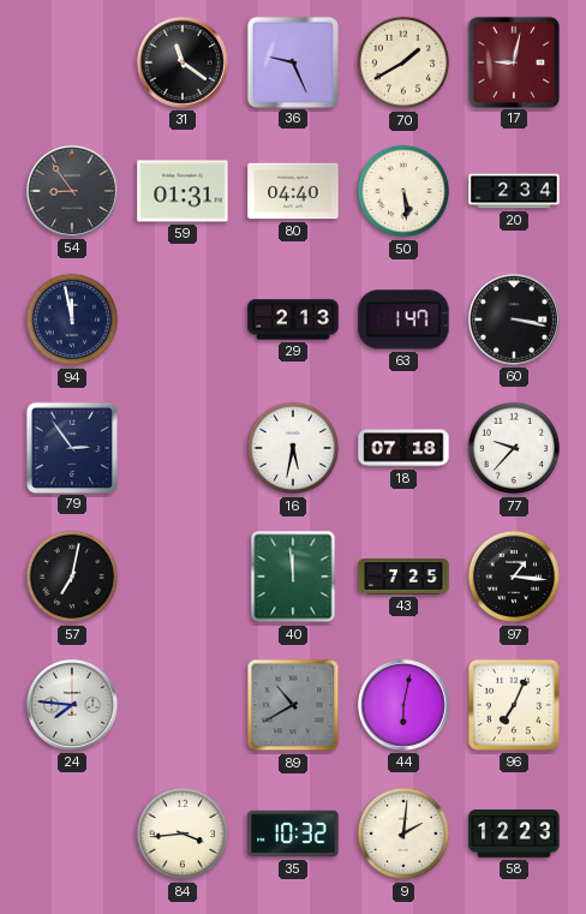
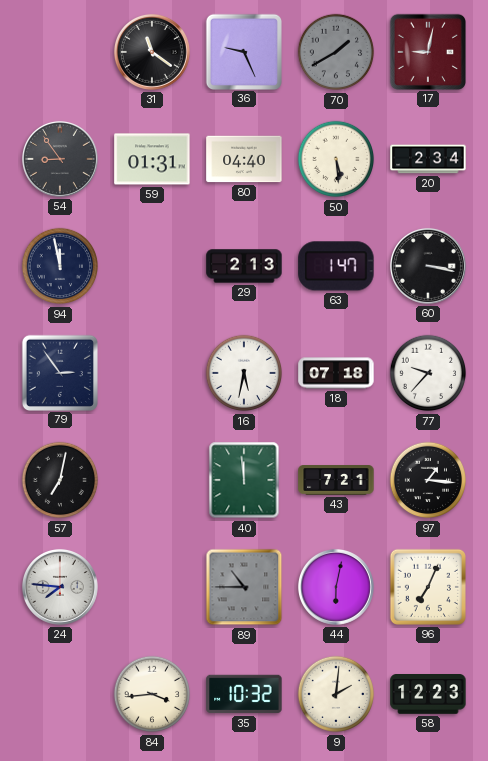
70 dial: cream -> grey (336, 52)
43: 7:25 -> 7:21 (336, 480)
89: 10:40 -> 10:45 (244, 587)
